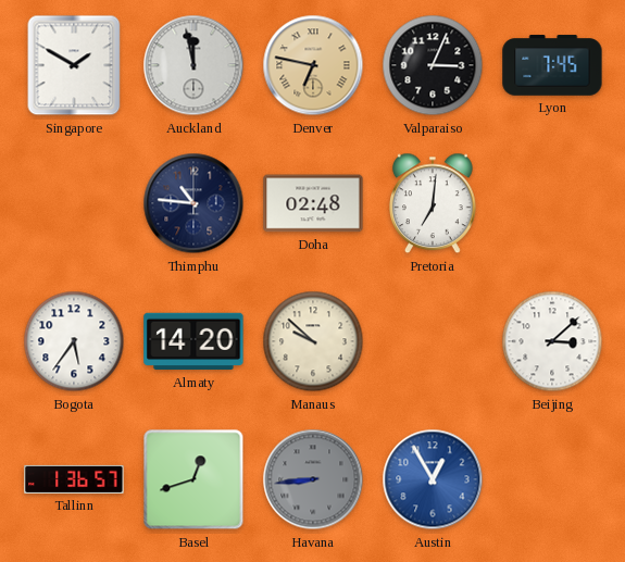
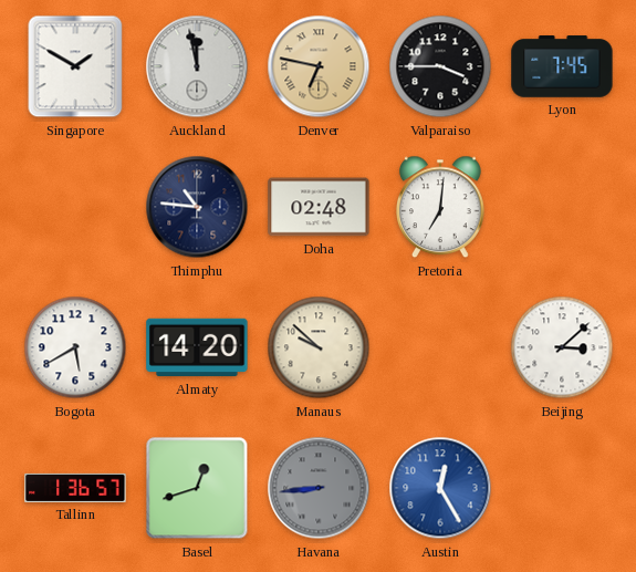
Valparaiso: 3:04 -> 3:45 (440, 66)
Bogota: 5:36 -> 5:40 (75, 347)
Austin: 12:55 -> 12:25 (440, 488)
